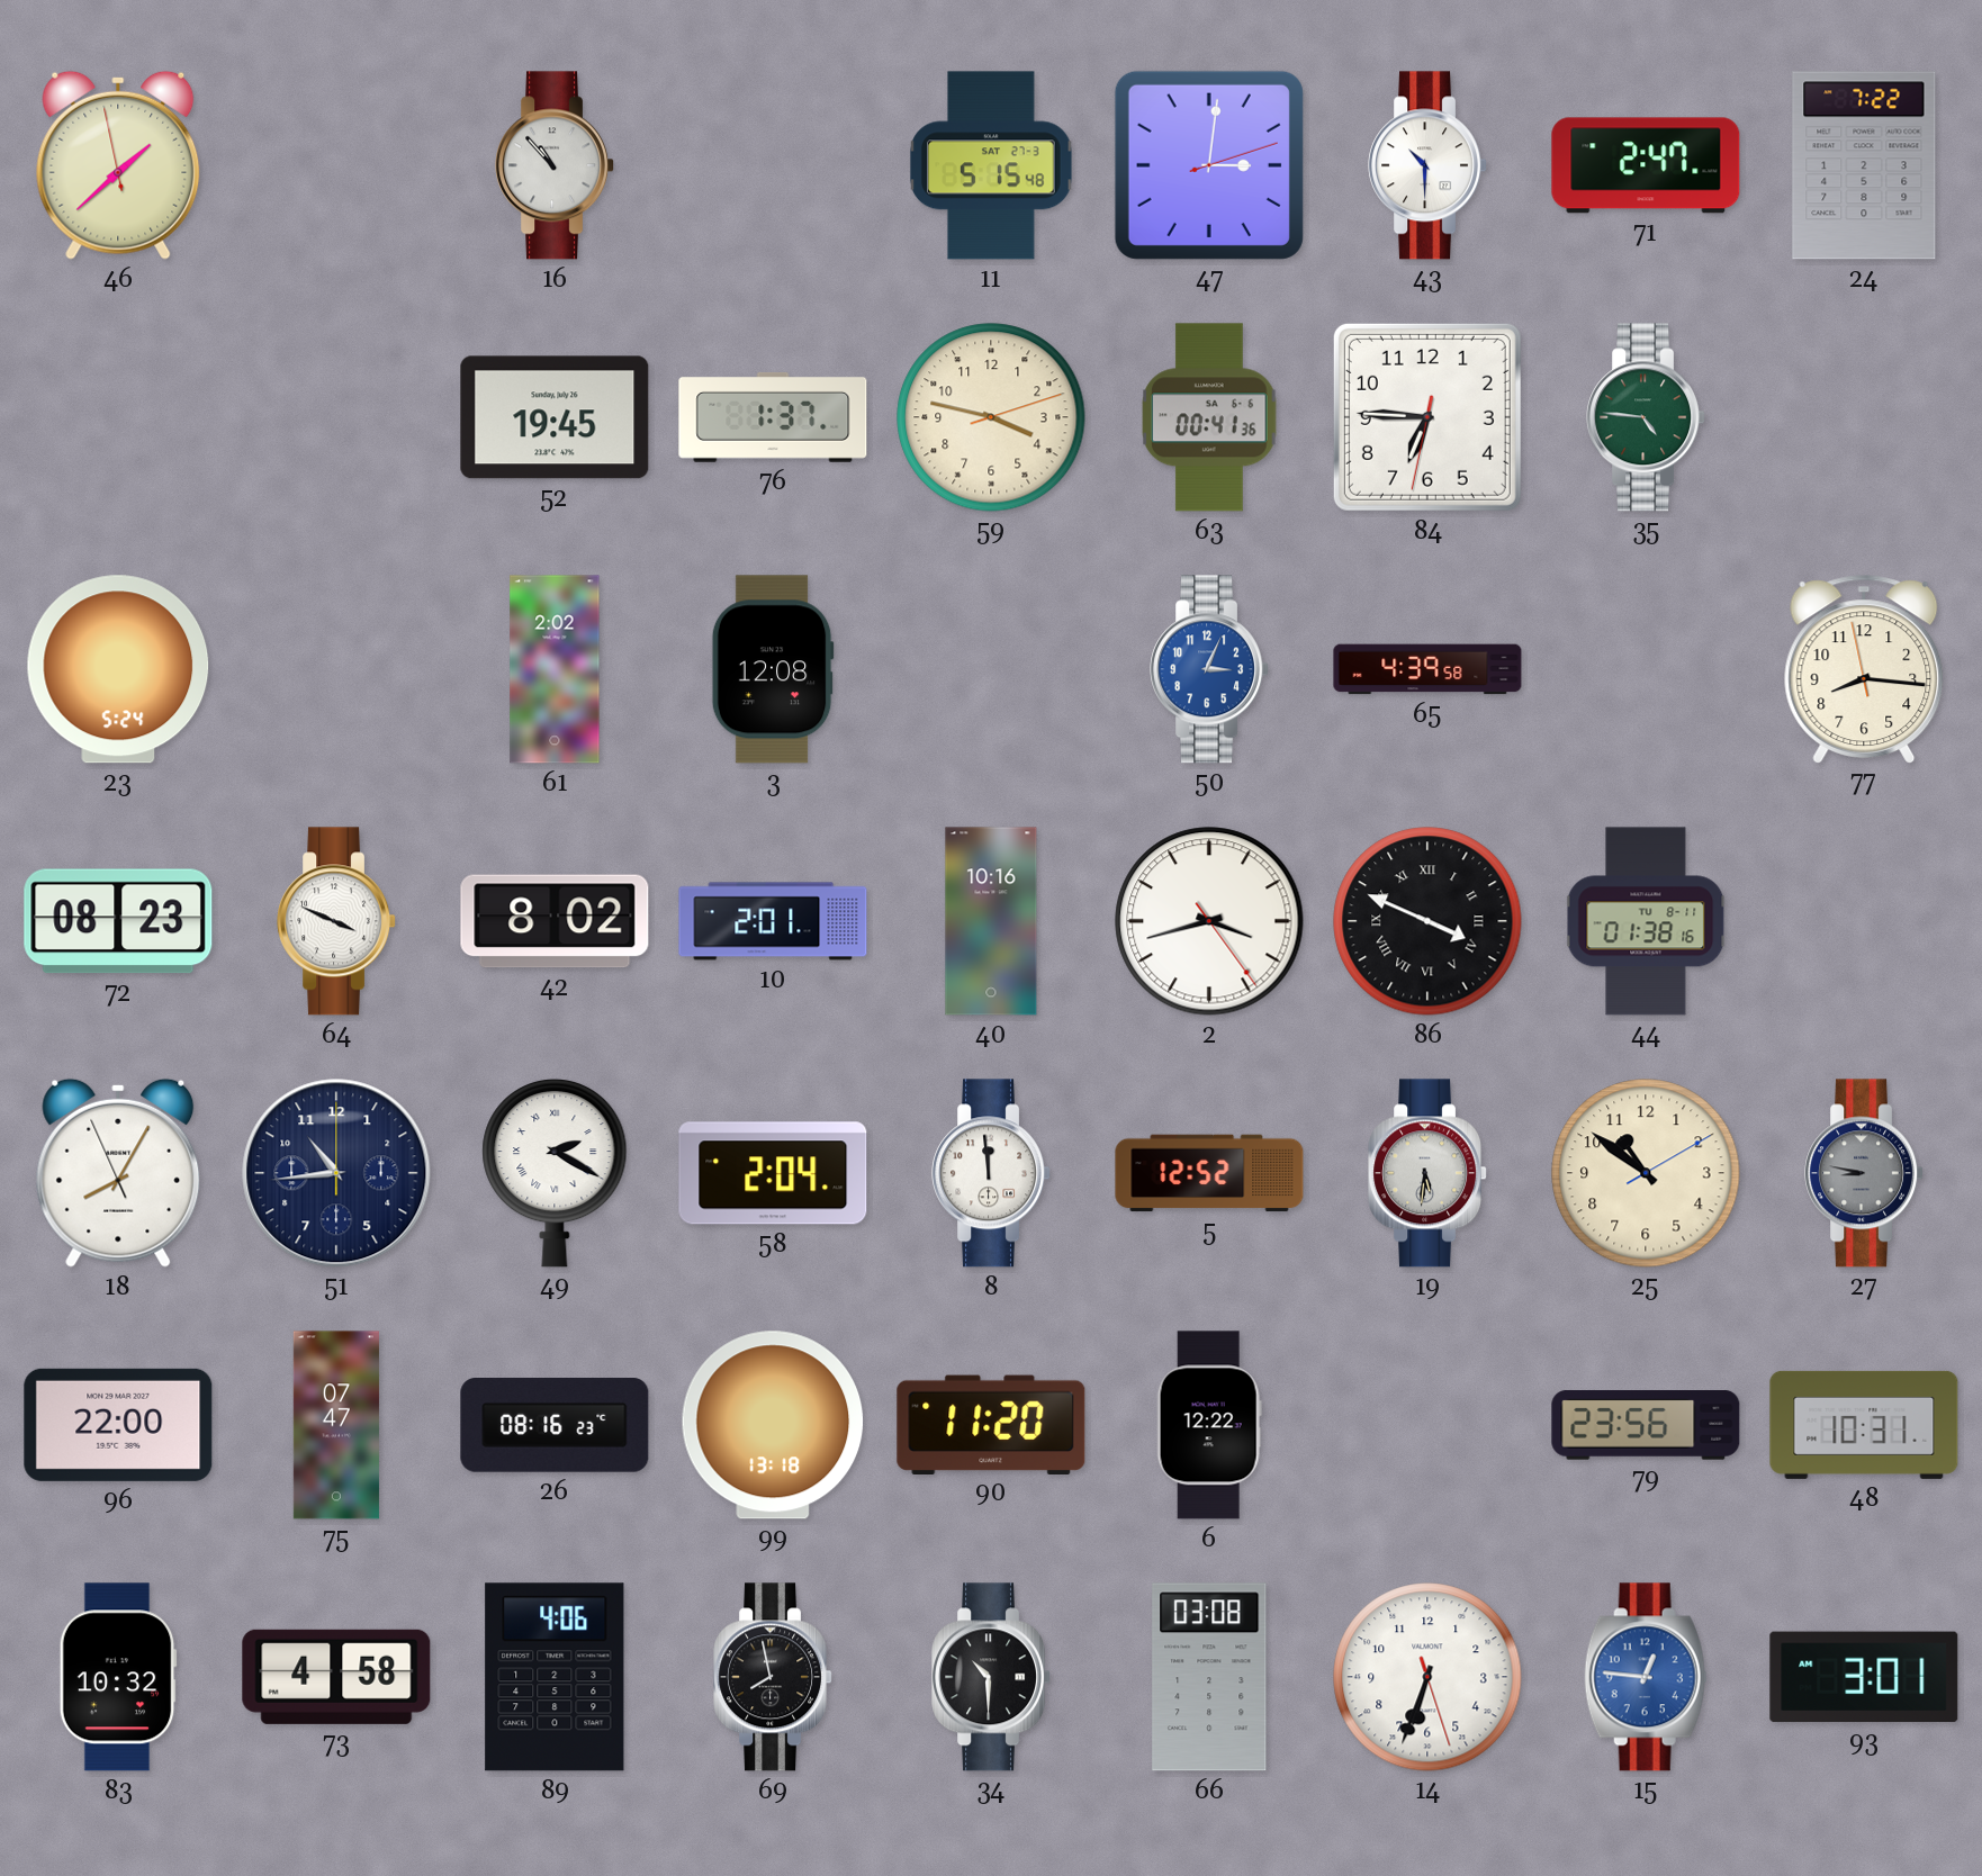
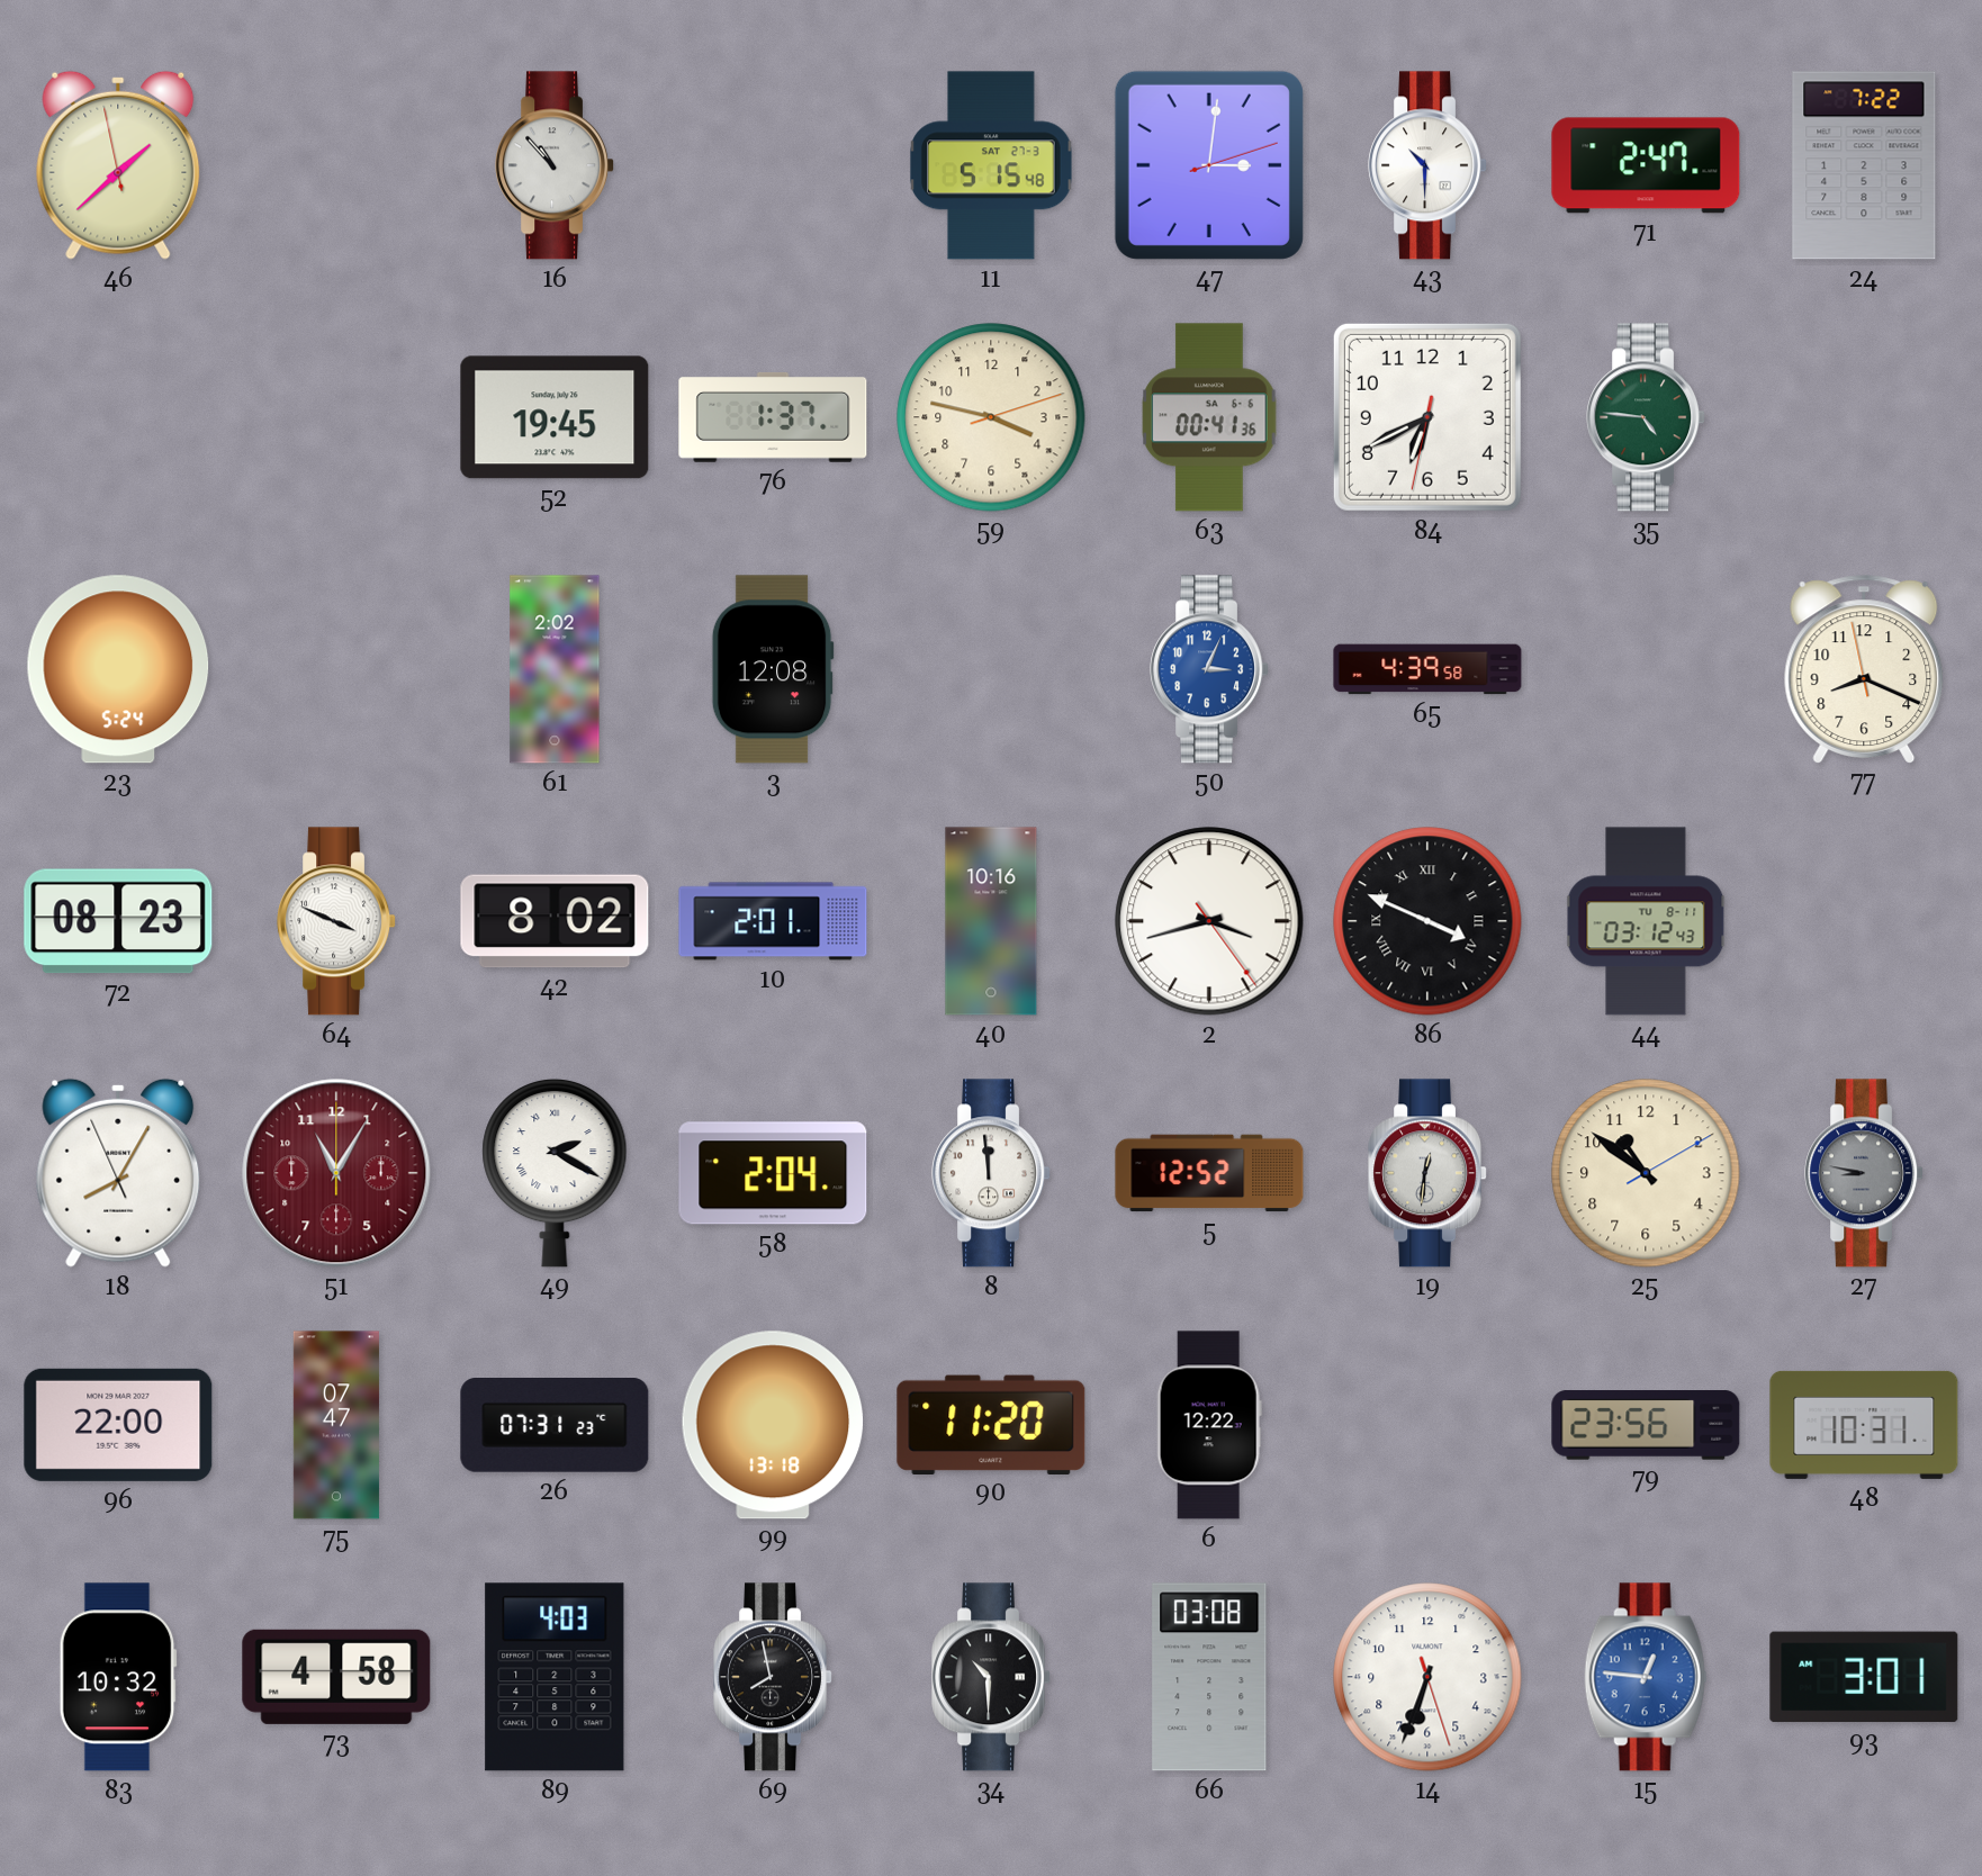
84: 6:45 -> 6:40 (1427, 417)
77: 8:15 -> 8:18 (1864, 669)
44: 01:38 -> 03:12 (1646, 921)
51: 10:44 -> 11:05 (336, 1173)
51 dial: navy -> burgundy (336, 1173)
19: 5:31 -> 12:31 (1429, 1173)
26: 08:16 -> 07:31 (555, 1425)
89: 4:06 -> 4:03 (555, 1677)
